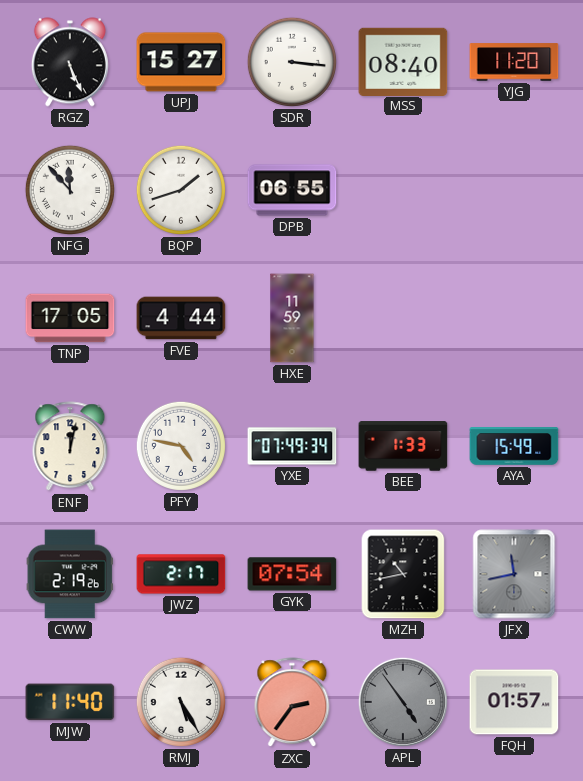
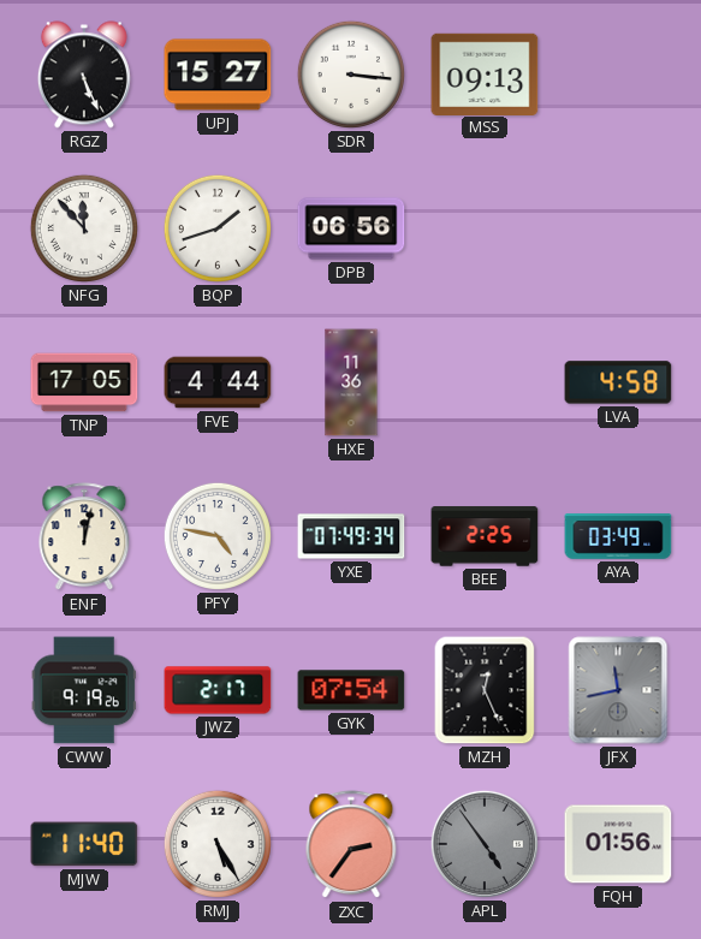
MSS: 08:40 -> 09:13 (485, 73)
YJG: 11:20 -> none (514, 62)
DPB: 06:55 -> 06:56 (351, 228)
HXE: 11:59 -> 11:36 (351, 382)
LVA: none -> 4:58 (618, 382)
BEE: 1:33 -> 2:25 (485, 536)
AYA: 15:49 -> 03:49 (618, 536)
CWW: 2:19 -> 9:19 (84, 690)
MZH: 10:43 -> 12:26 (485, 690)
FQH: 01:57 -> 01:56 (618, 844)
